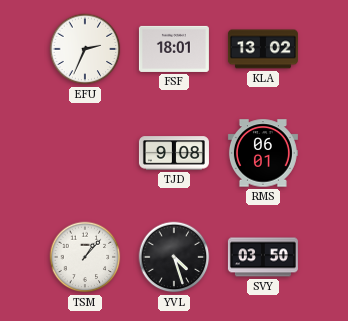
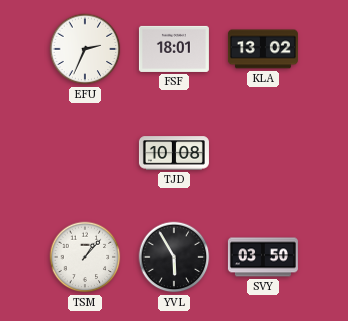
TJD: 9:08 -> 10:08 (174, 153)
RMS: 06:01 -> none (263, 153)
YVL: 4:27 -> 5:55 (174, 257)
